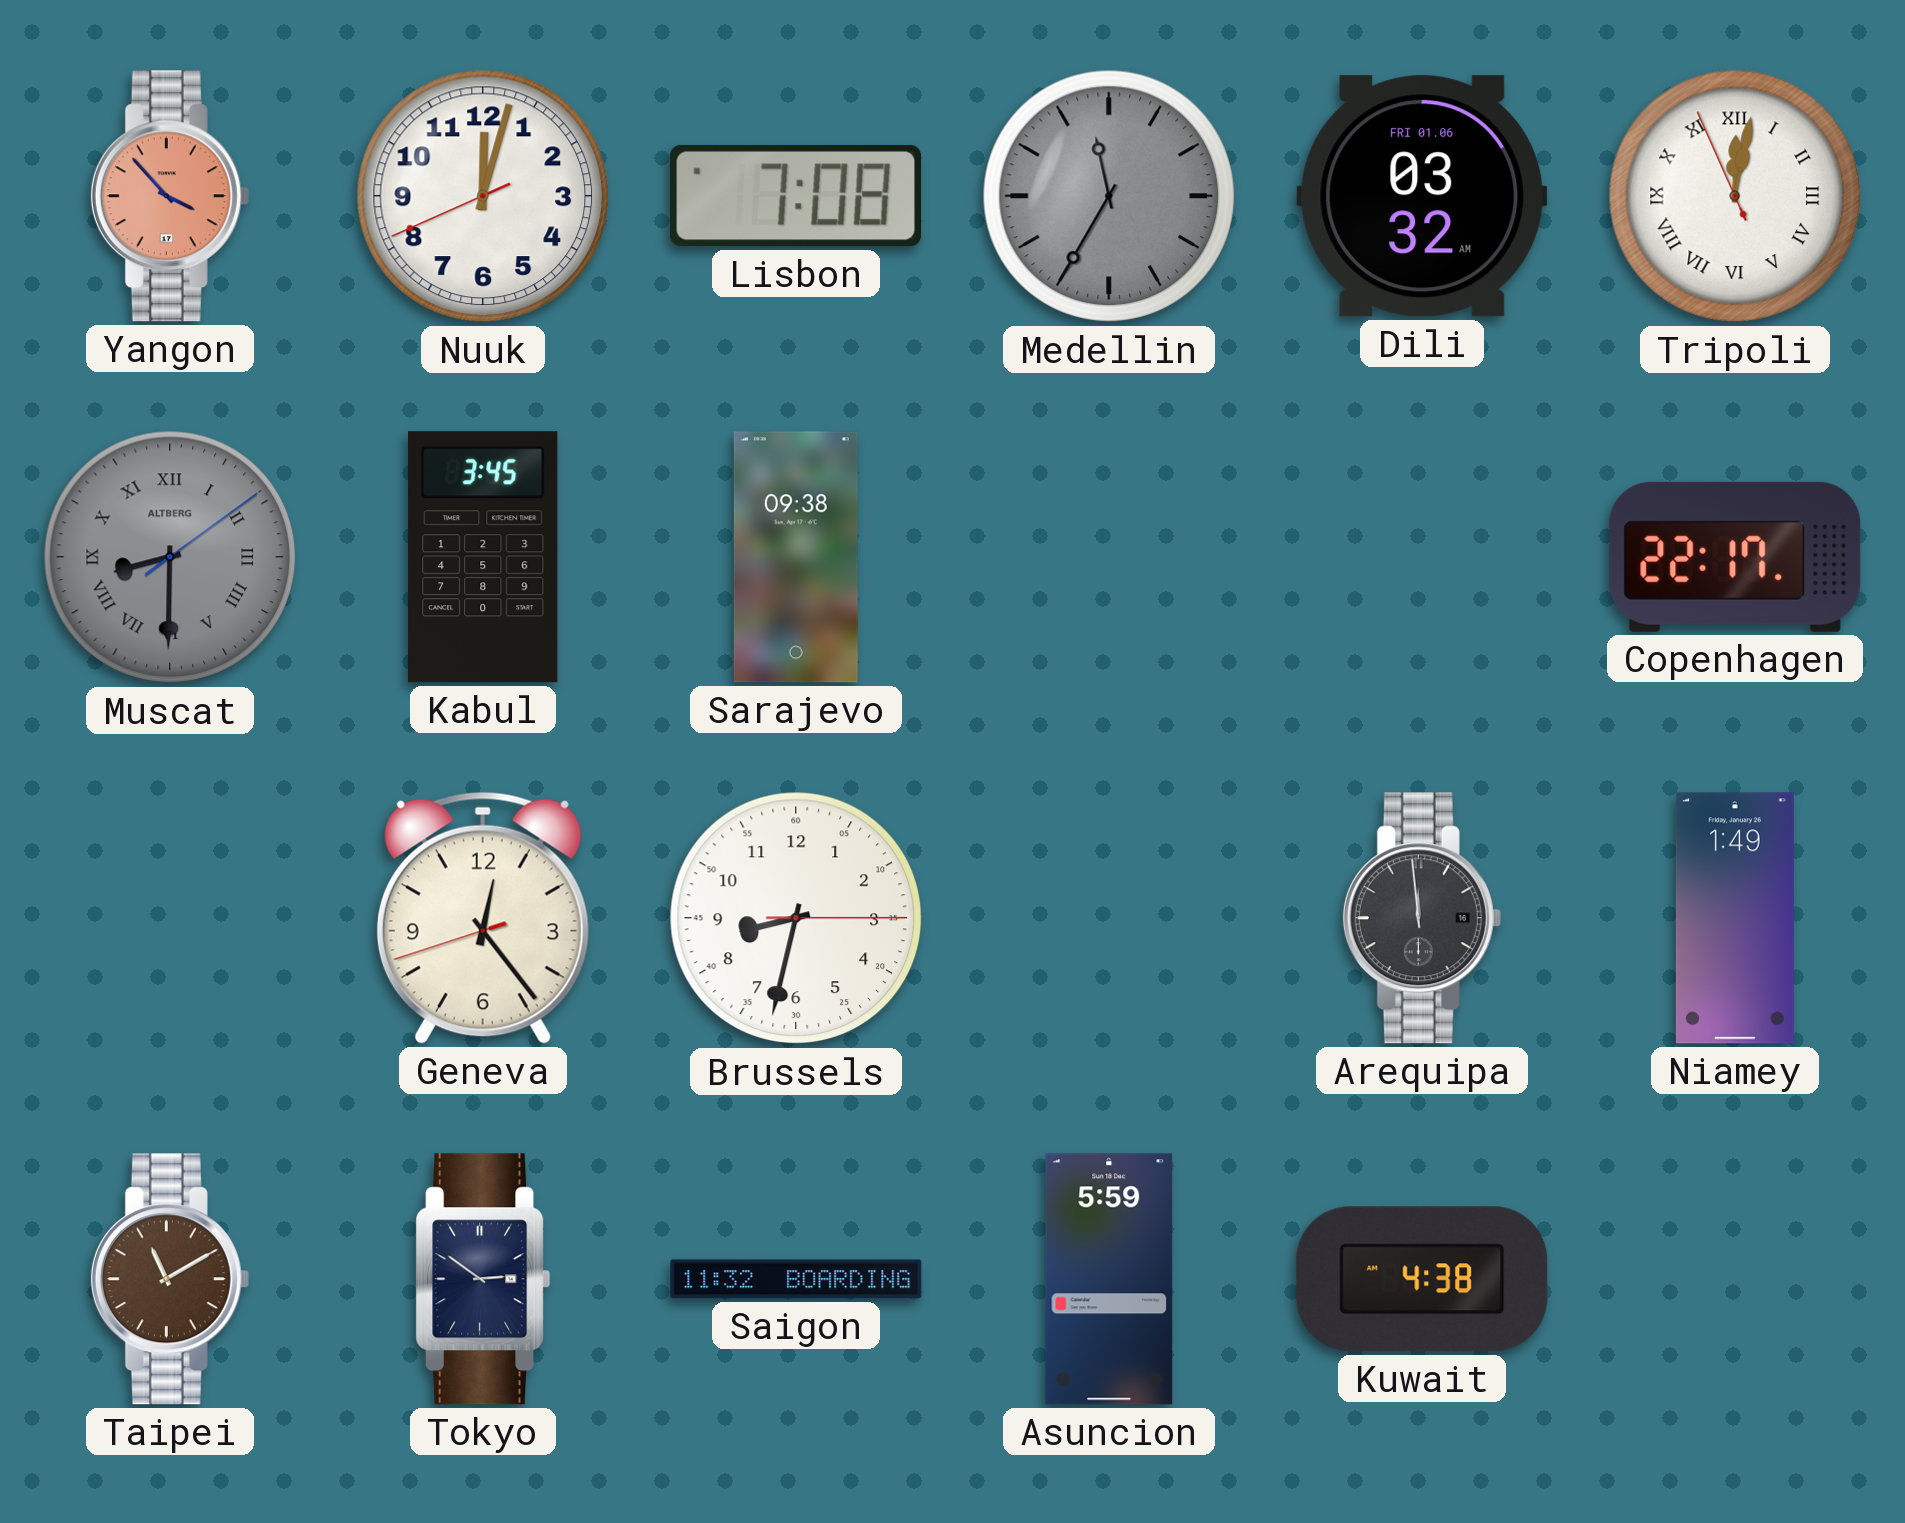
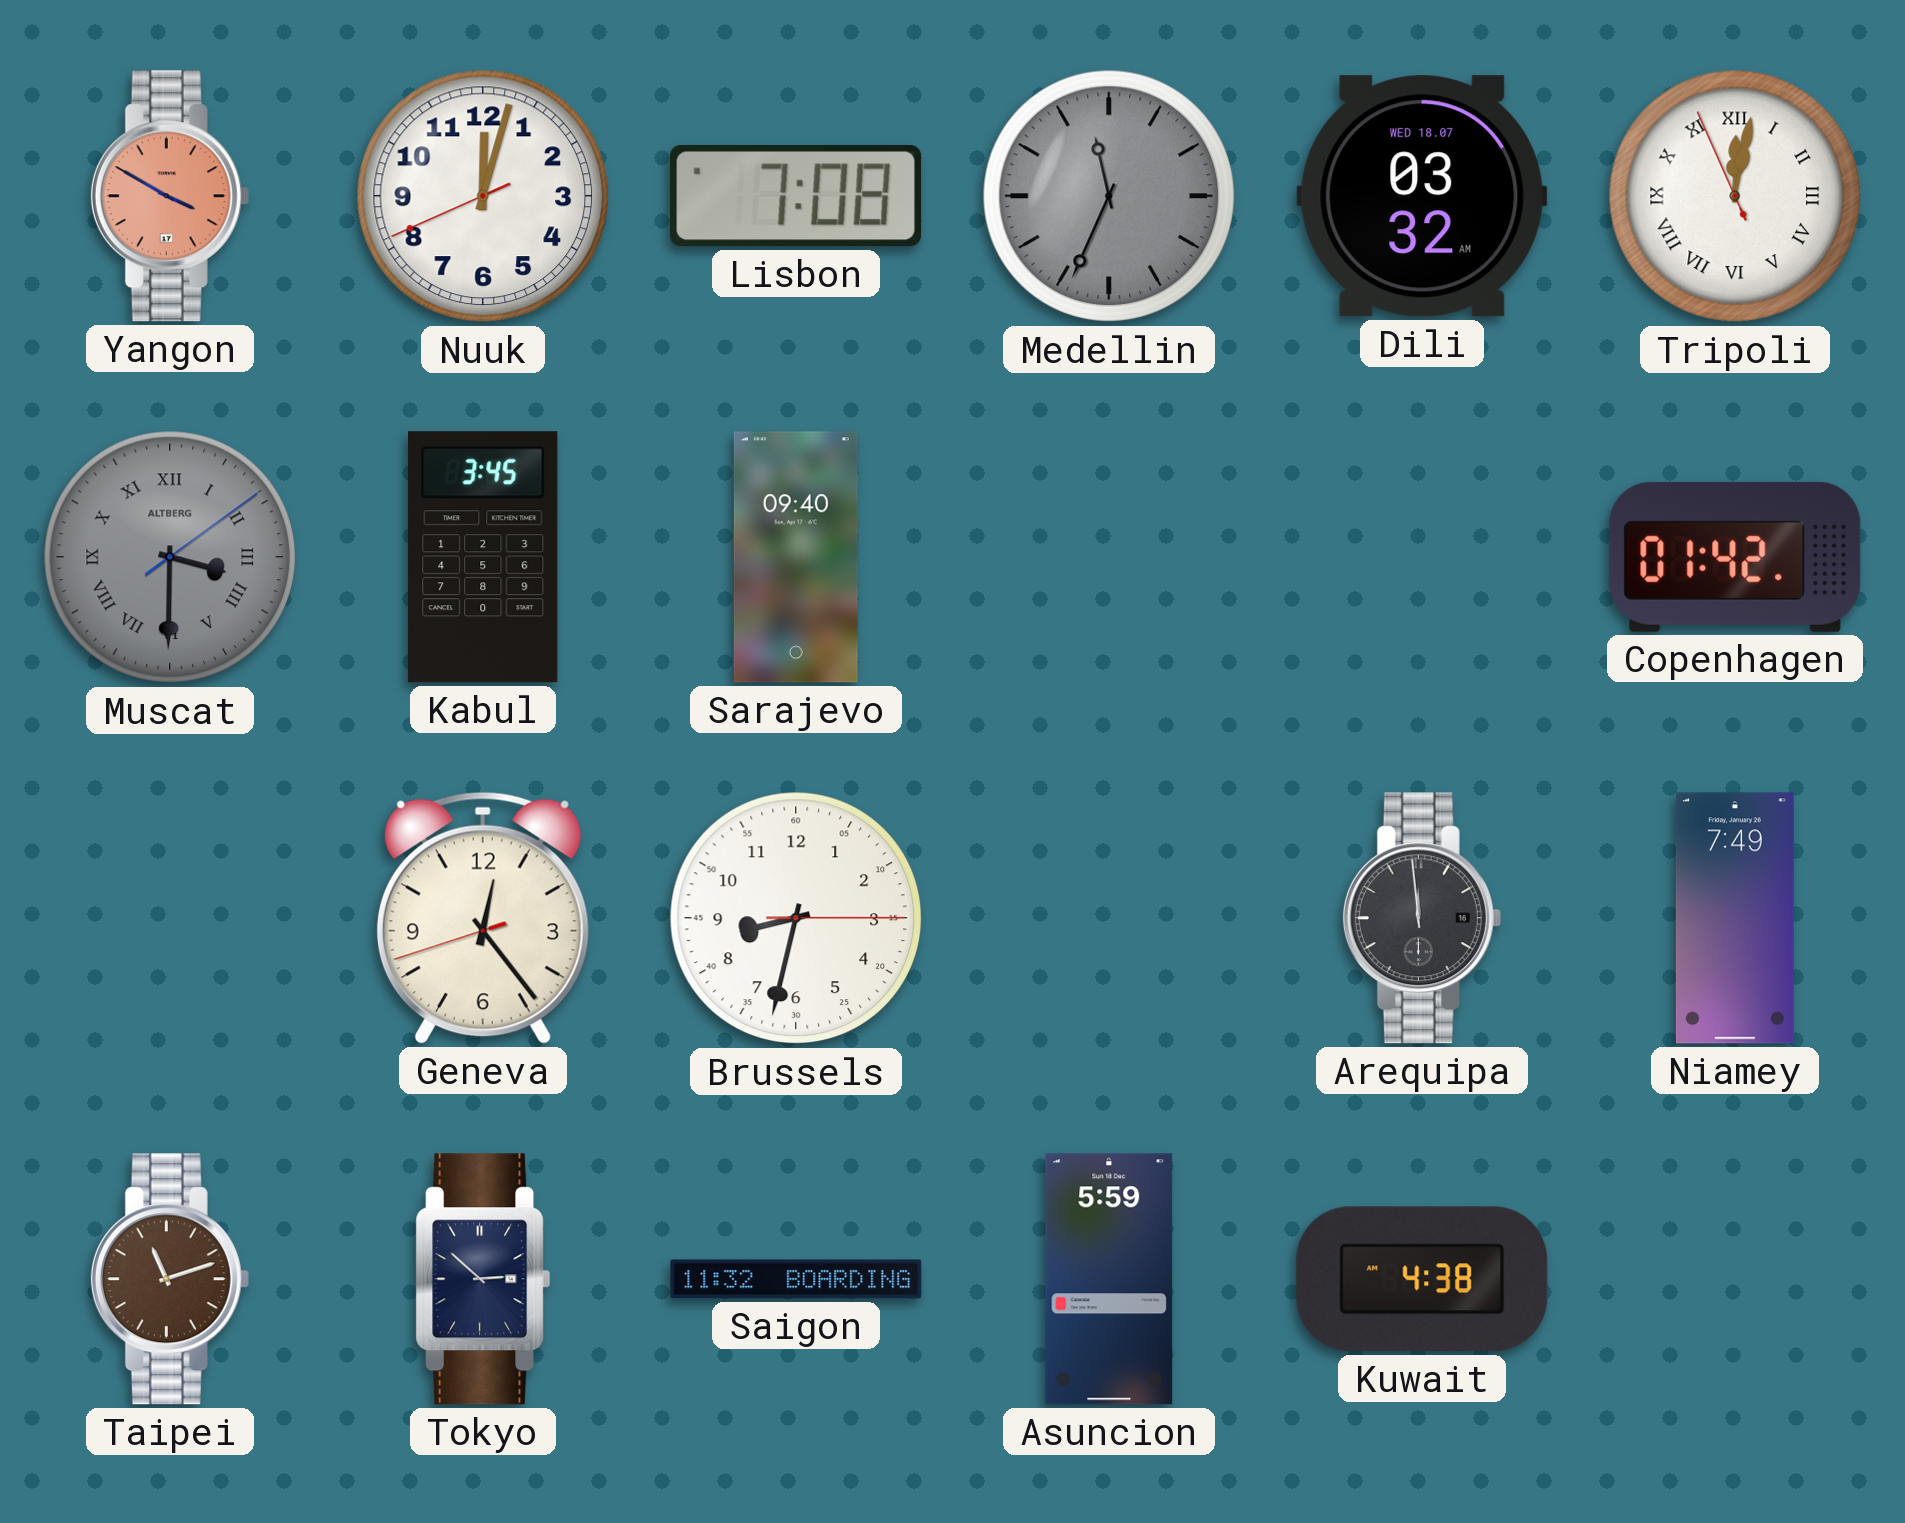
Yangon: 3:53 -> 3:50 (170, 196)
Medellin: 11:35 -> 11:34 (1109, 196)
Dili date: FRI 01.06 -> WED 18.07 (1422, 196)
Muscat: 8:30 -> 3:30 (170, 557)
Sarajevo: 09:38 -> 09:40 (796, 557)
Copenhagen: 22:17 -> 01:42 (1735, 557)
Niamey: 1:49 -> 7:49 (1735, 918)
Taipei: 11:10 -> 11:12 (170, 1279)
Tokyo: 2:51 -> 2:52 (483, 1279)
